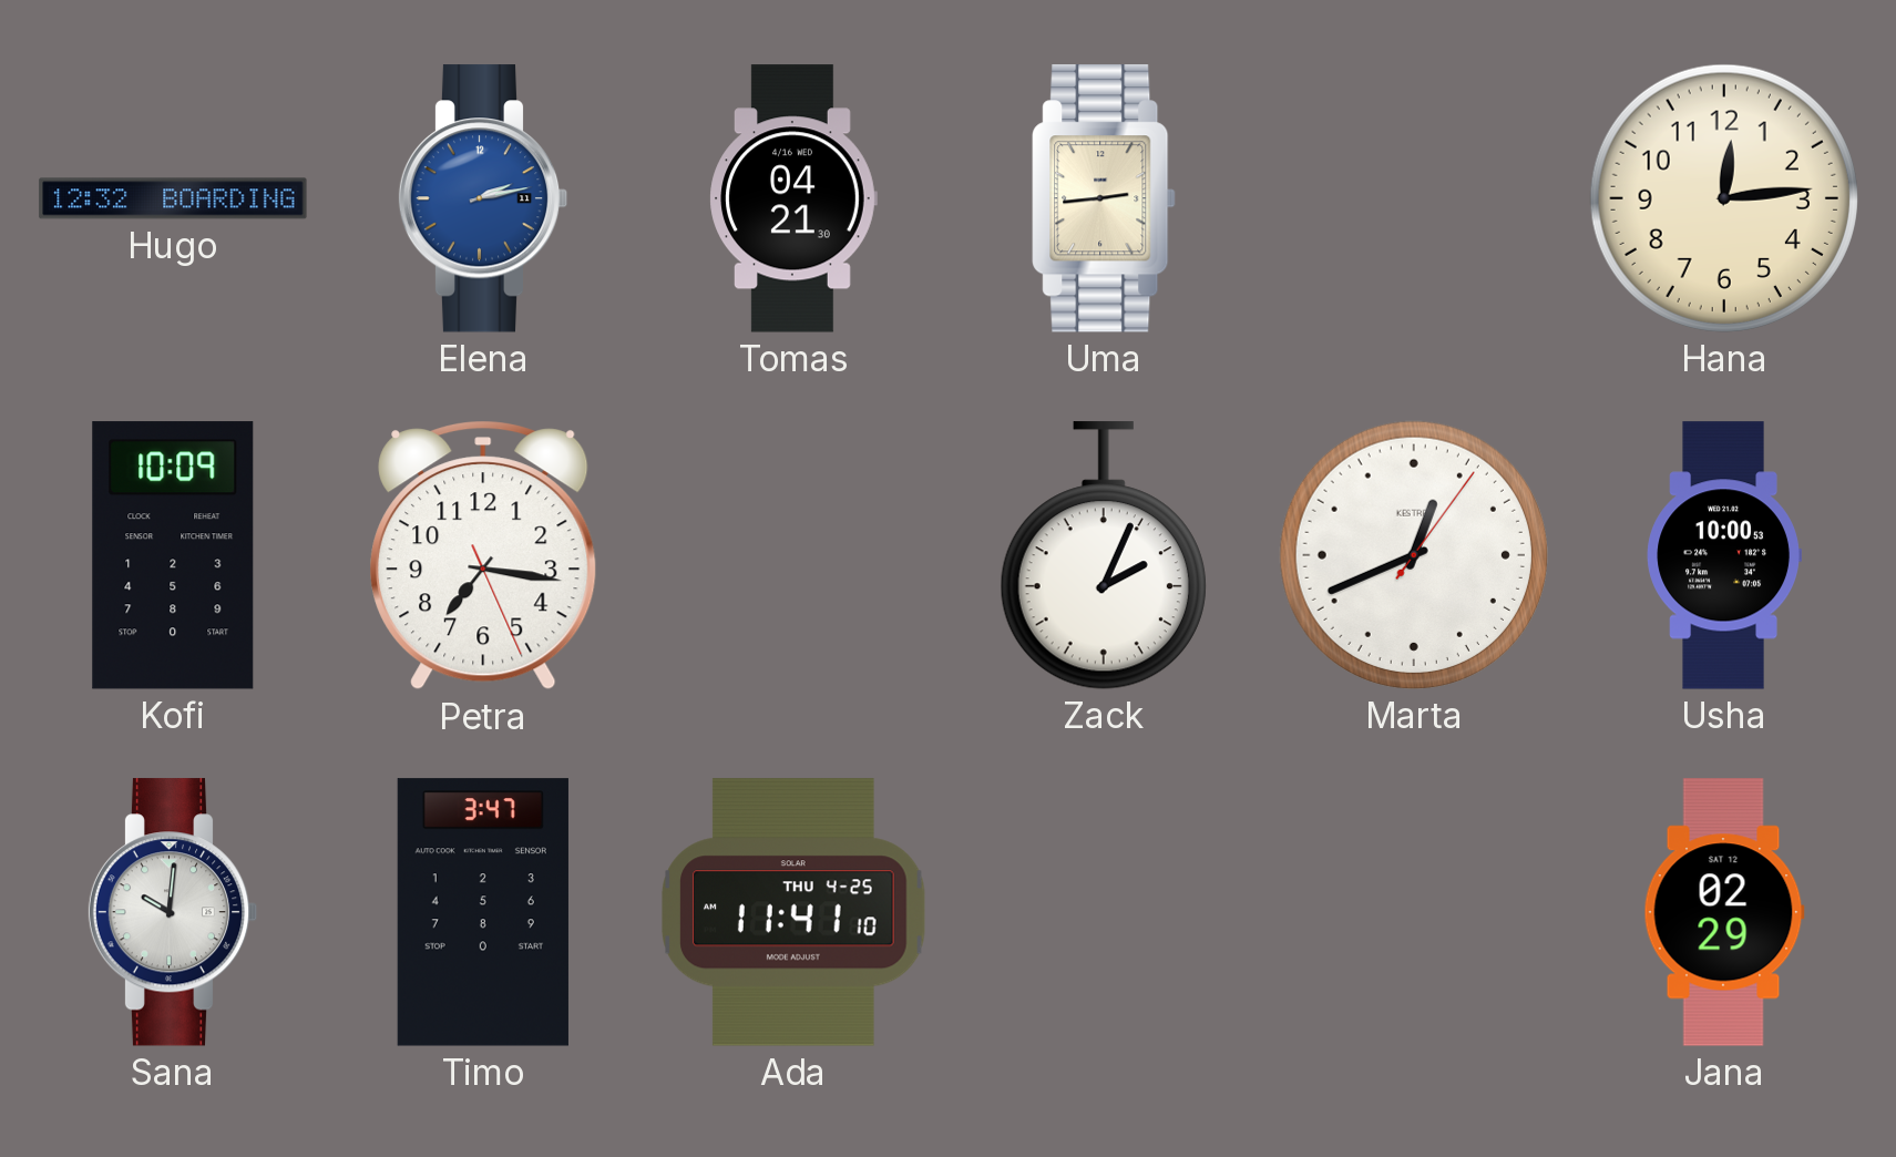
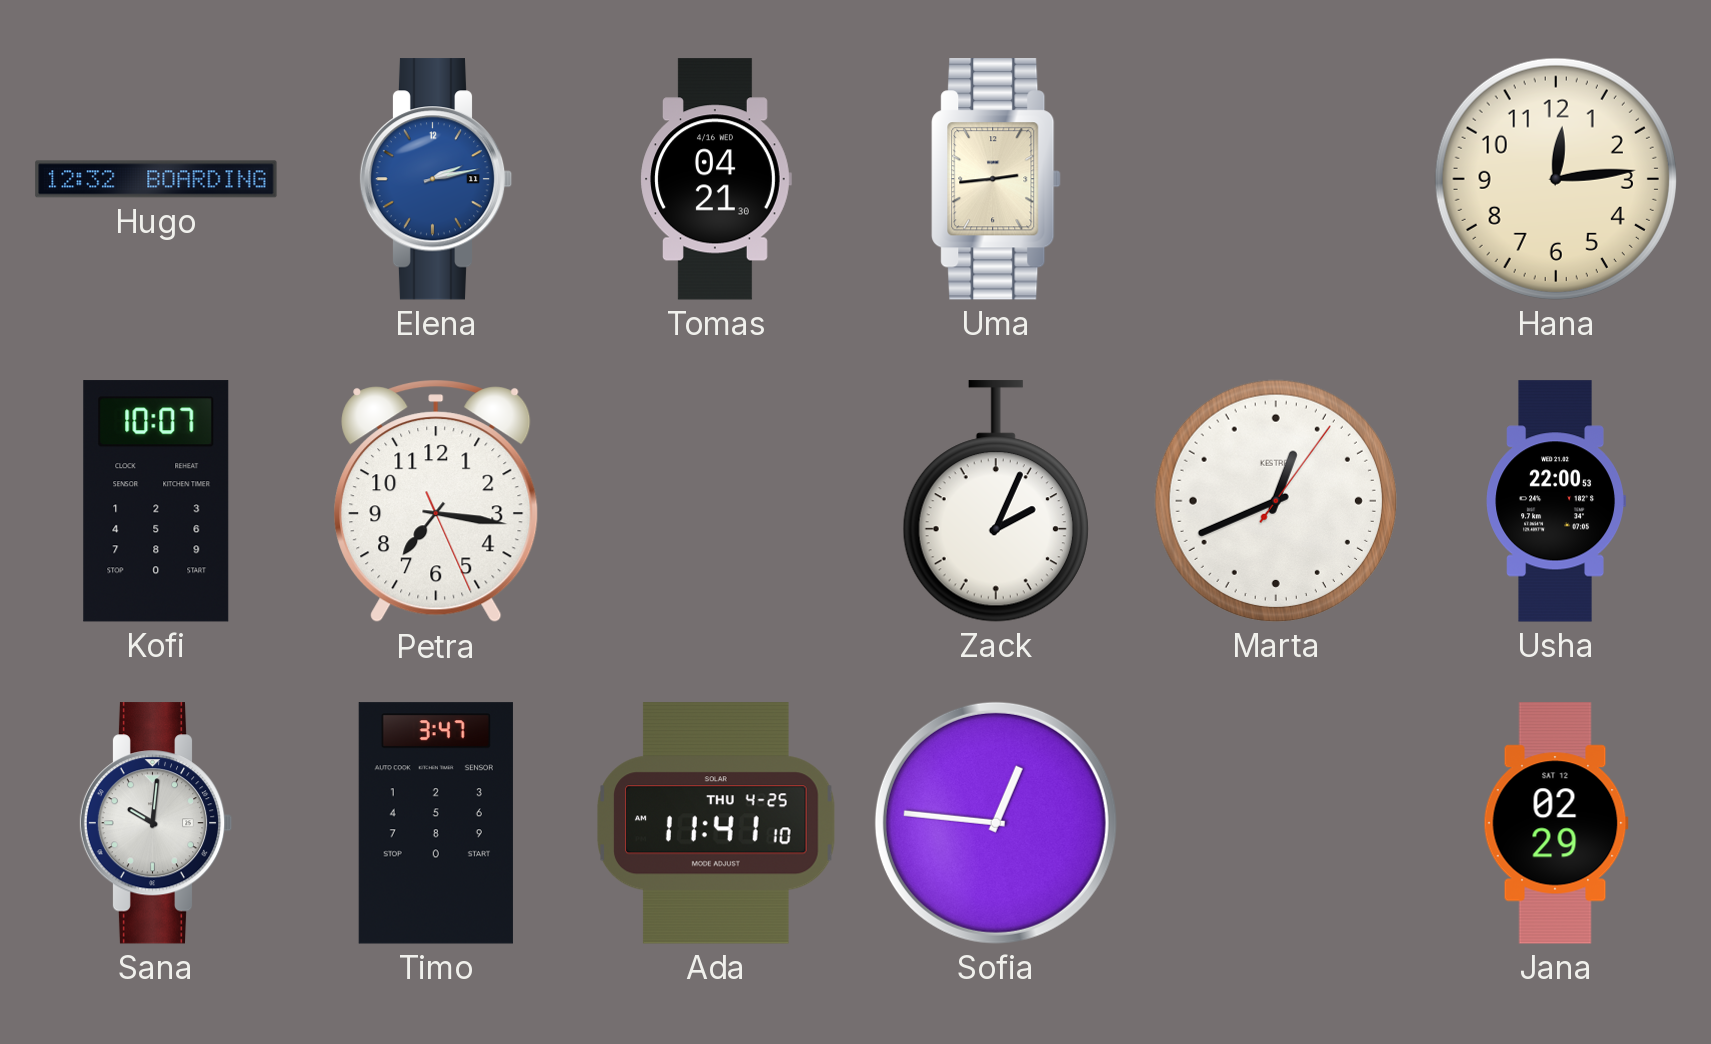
Kofi: 10:09 -> 10:07 (156, 501)
Usha: 10:00 -> 22:00 (1556, 501)
Sofia: none -> 12:46 (996, 823)
